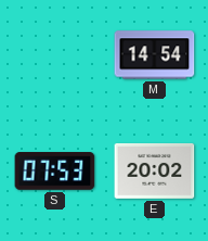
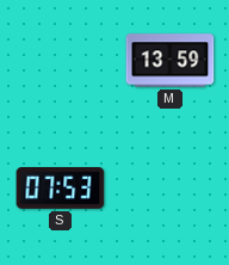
M: 14:54 -> 13:59 (171, 61)
E: 20:02 -> none (155, 170)
